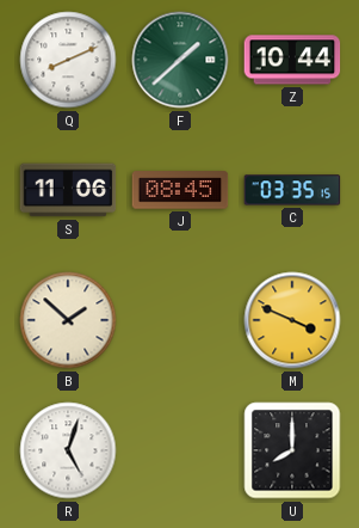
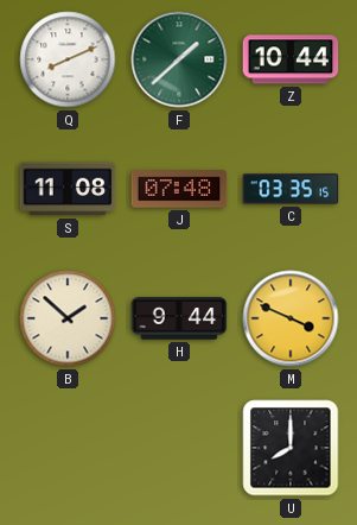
S: 11:06 -> 11:08 (68, 189)
J: 08:45 -> 07:48 (179, 189)
H: none -> 9:44 (179, 318)
R: 5:03 -> none (68, 450)
